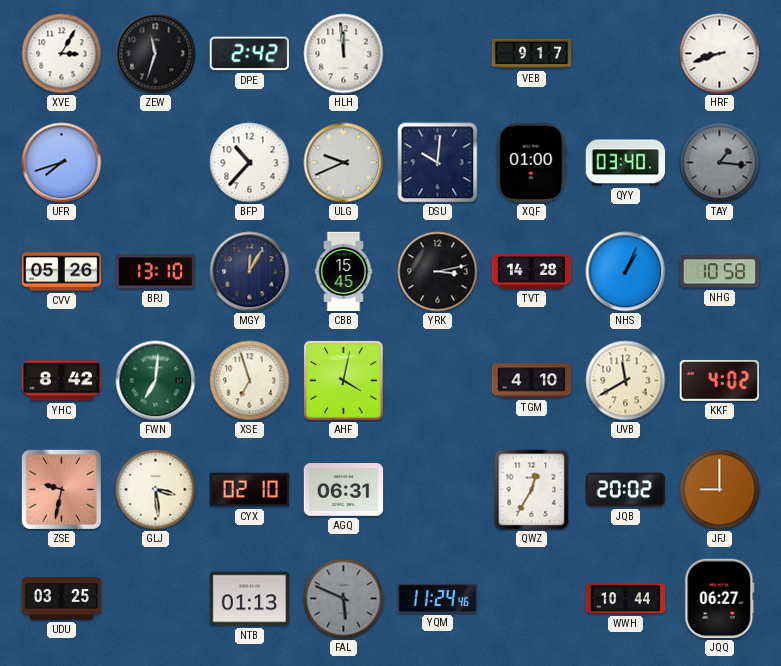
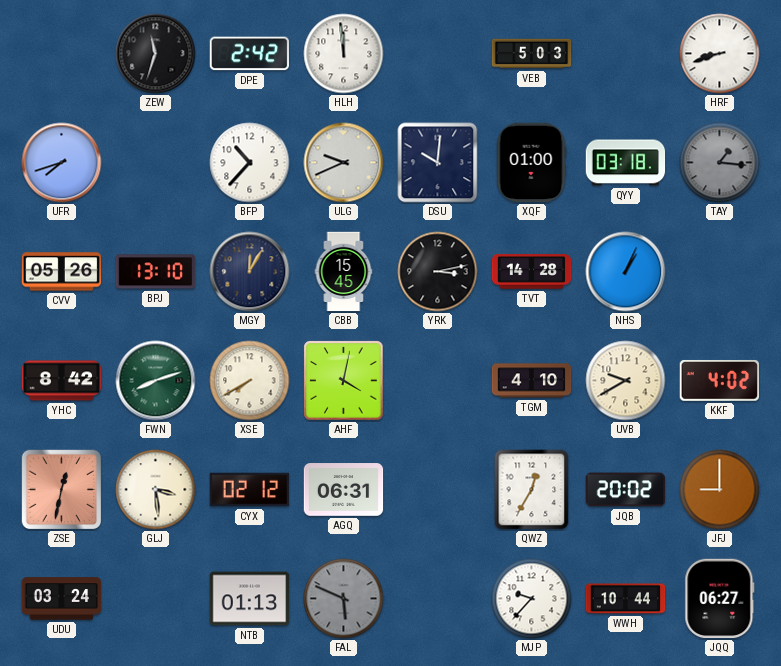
XVE: 3:05 -> none (62, 54)
VEB: 9:17 -> 5:03 (532, 54)
QYY: 03:40 -> 03:18 (626, 163)
NHG: 10:58 -> none (720, 272)
FWN: 7:01 -> 8:12 (156, 381)
XSE: 6:57 -> 7:40 (250, 381)
UVB: 11:40 -> 9:40 (626, 381)
ZSE: 9:32 -> 12:32 (62, 490)
CYX: 02:10 -> 02:12 (250, 490)
UDU: 03:25 -> 03:24 (62, 599)
YQM: 11:24 -> none (438, 598)
MJP: none -> 9:37 (532, 599)
